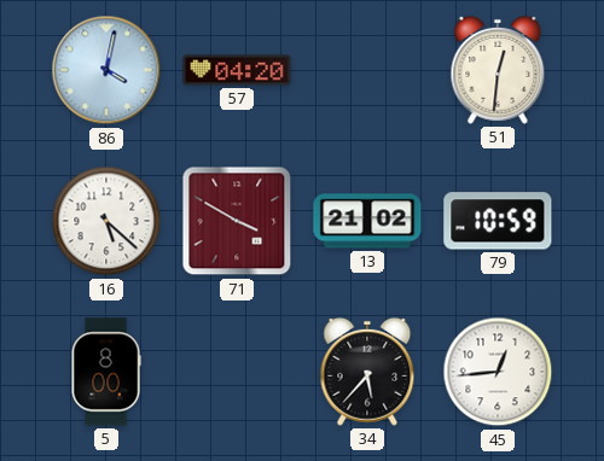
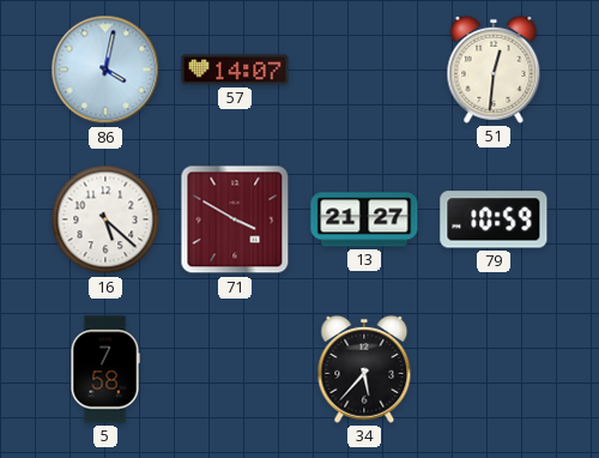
57: 04:20 -> 14:07 (235, 70)
13: 21:02 -> 21:27 (364, 219)
5: 8:00 -> 7:58 (105, 369)
45: 12:44 -> none (498, 372)
